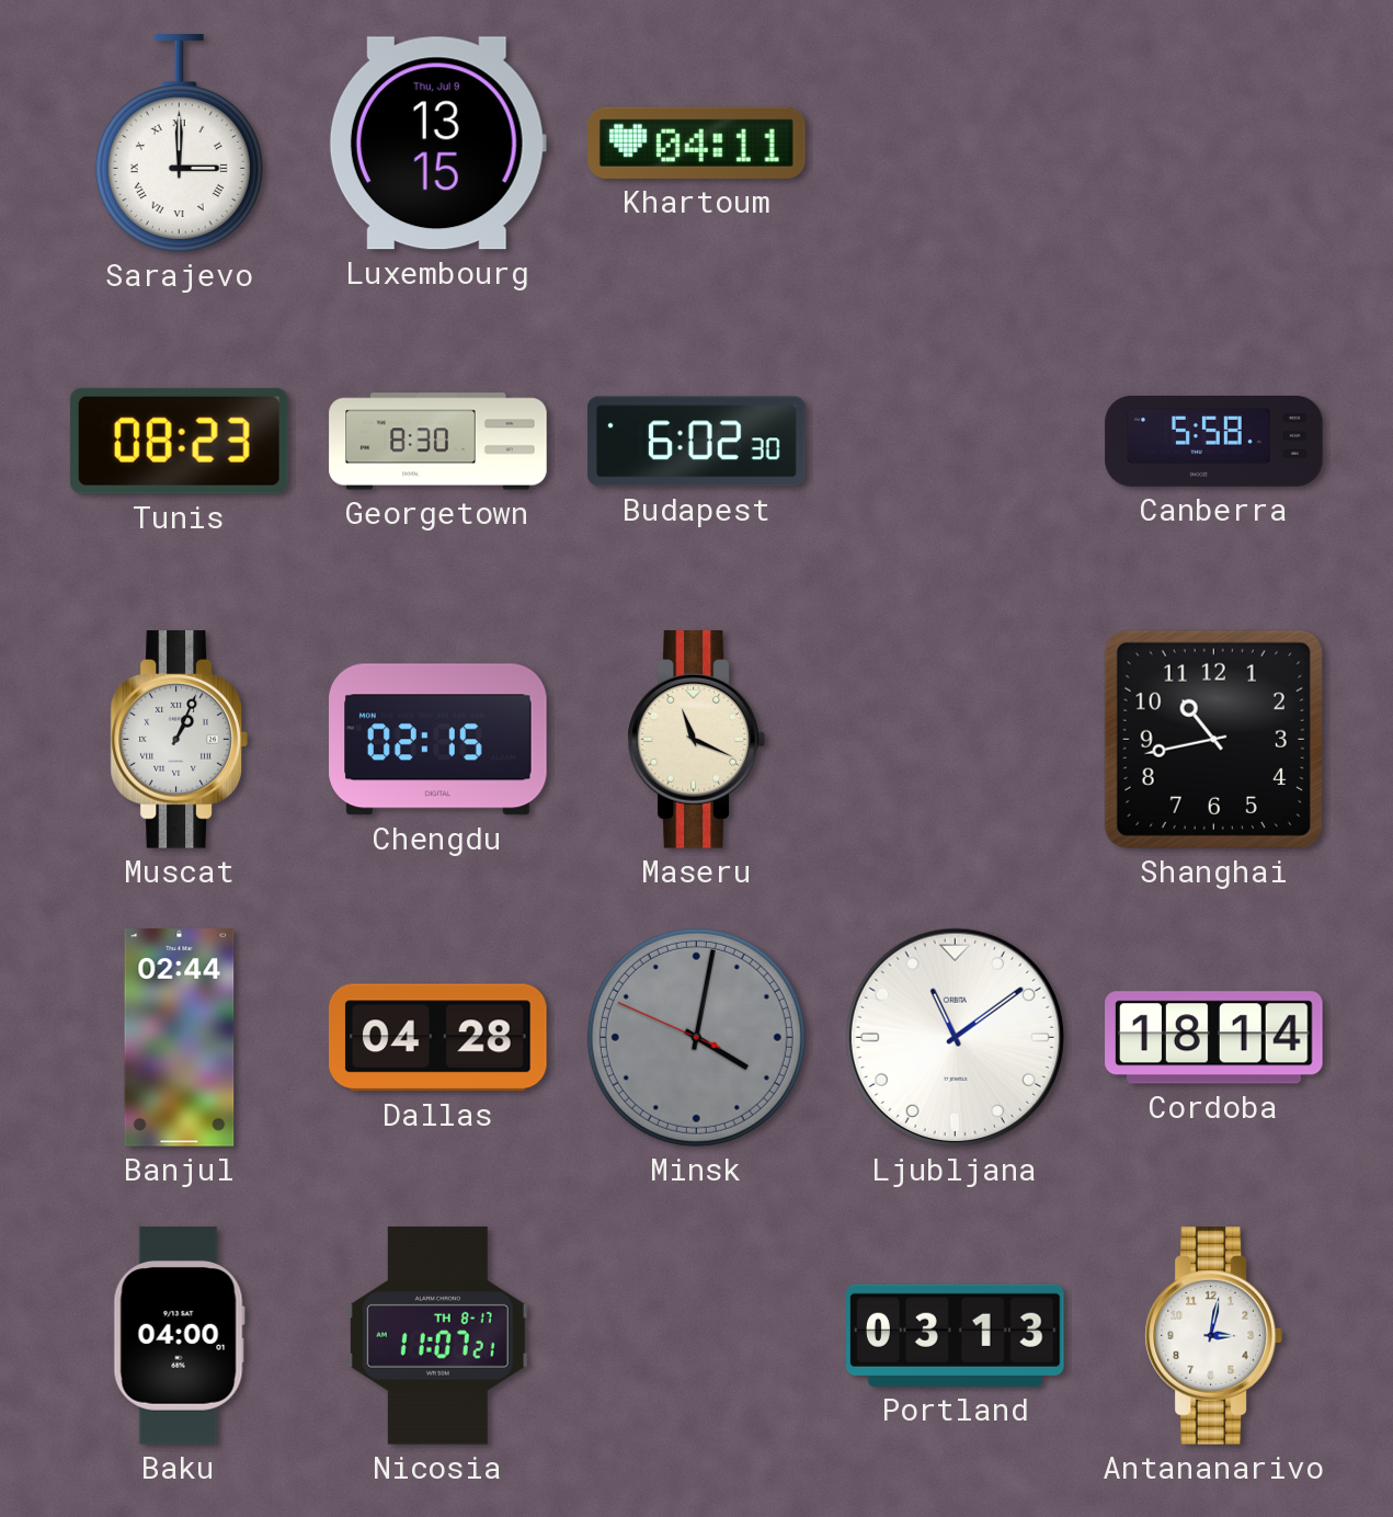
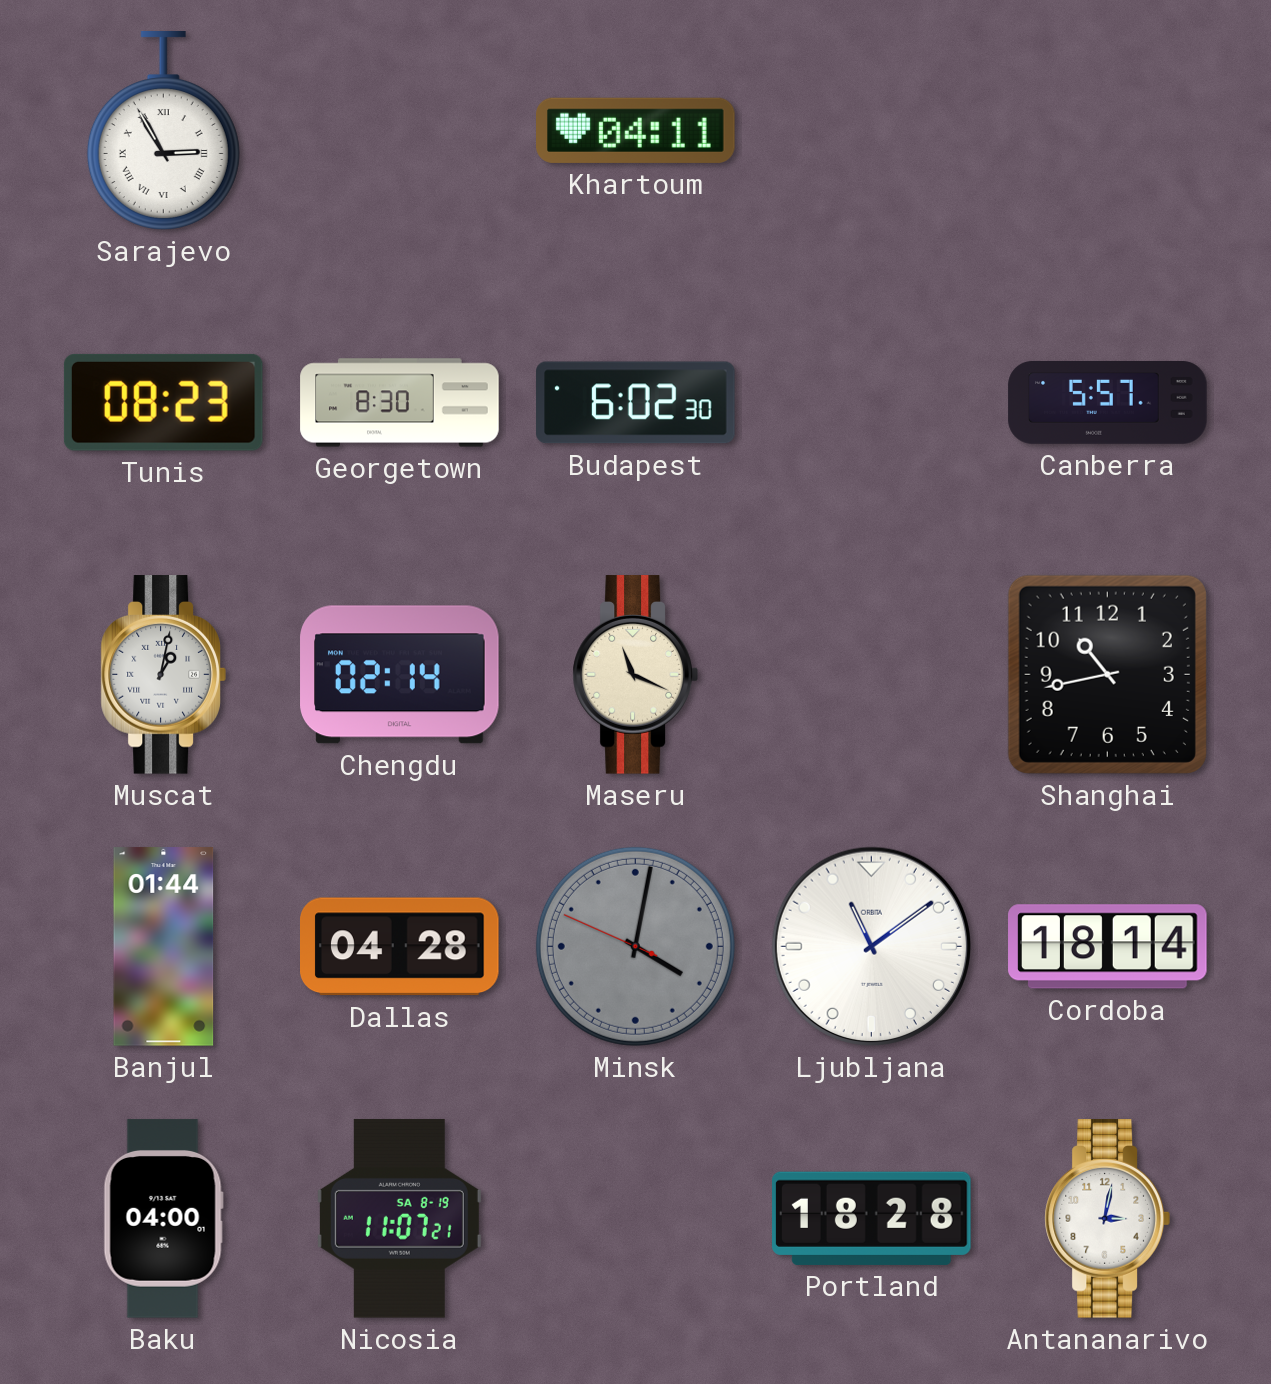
Sarajevo: 3:00 -> 2:55 (163, 131)
Luxembourg: 13:15 -> none (437, 144)
Canberra: 5:58 -> 5:57 (1108, 403)
Muscat: 1:04 -> 1:02 (163, 675)
Chengdu: 02:15 -> 02:14 (400, 675)
Banjul: 02:44 -> 01:44 (164, 947)
Nicosia date: TH 8-17 -> SA 8-19 (399, 1219)
Portland: 03:13 -> 18:28 (872, 1218)
